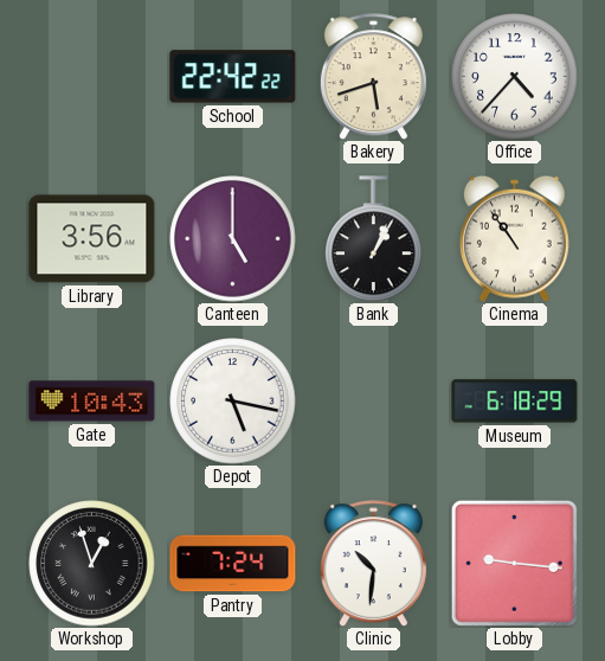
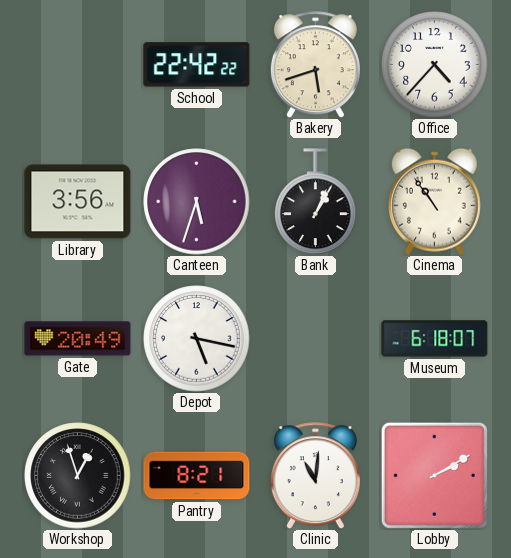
Canteen: 5:00 -> 5:33 (197, 202)
Gate: 10:43 -> 20:49 (78, 339)
Museum: 6:18:29 -> 6:18:07 (435, 339)
Pantry: 7:24 -> 8:21 (197, 476)
Clinic: 10:31 -> 11:01 (315, 476)
Lobby: 9:16 -> 2:10 (434, 475)
